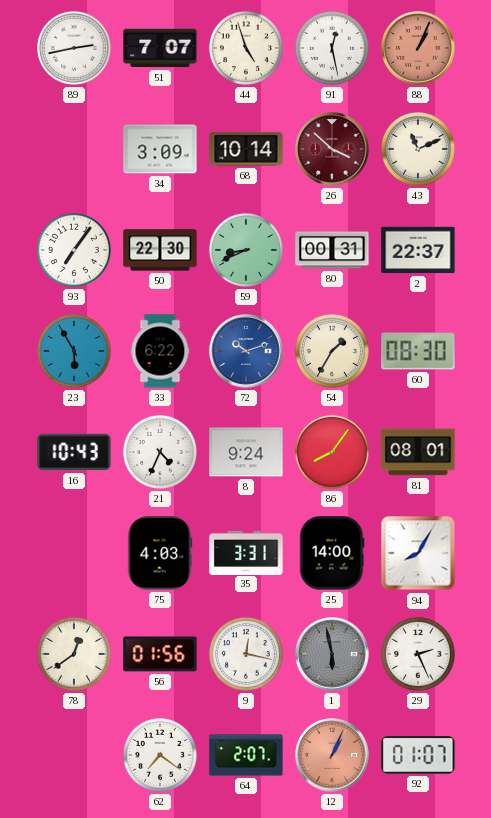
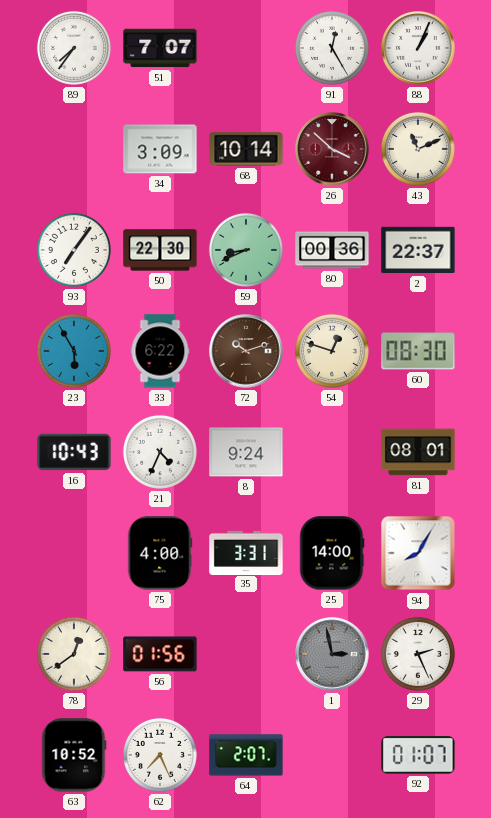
89: 2:43 -> 7:36 (74, 48)
44: 4:57 -> none (246, 48)
91: 12:28 -> 12:25 (332, 48)
88 dial: salmon -> white (418, 48)
80: 00:31 -> 00:36 (332, 250)
72 dial: blue -> brown (246, 351)
54: 1:35 -> 12:48 (332, 351)
86: 8:06 -> none (332, 452)
75: 4:03 -> 4:00 (160, 553)
9: 12:17 -> none (246, 654)
1: 5:58 -> 2:58 (332, 654)
63: none -> 10:52 (74, 755)
62: 7:21 -> 7:26 (160, 755)
12: 1:04 -> none (332, 755)
